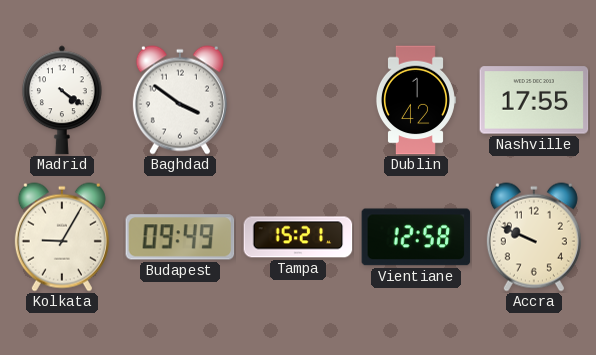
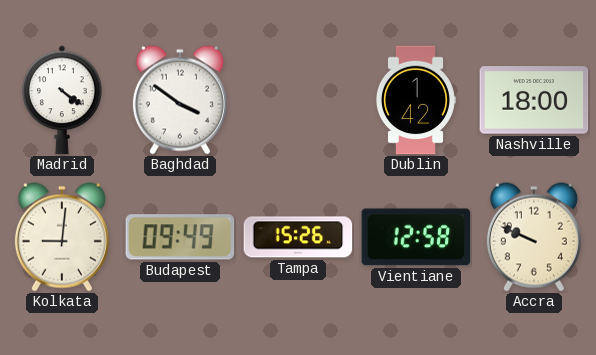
Nashville: 17:55 -> 18:00 (534, 100)
Kolkata: 9:05 -> 9:01 (62, 237)
Tampa: 15:21 -> 15:26 (298, 237)
